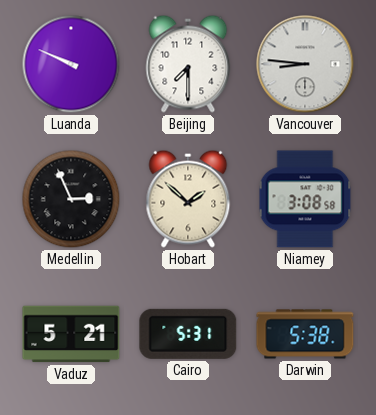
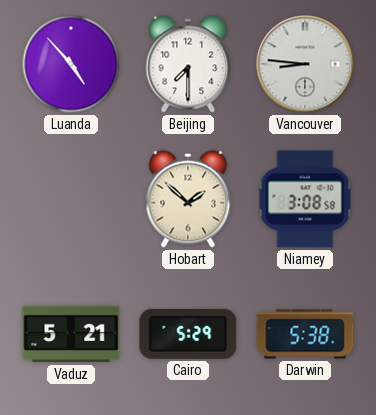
Luanda: 9:49 -> 4:53 (71, 64)
Medellin: 2:56 -> none (71, 199)
Cairo: 5:31 -> 5:29 (188, 334)
